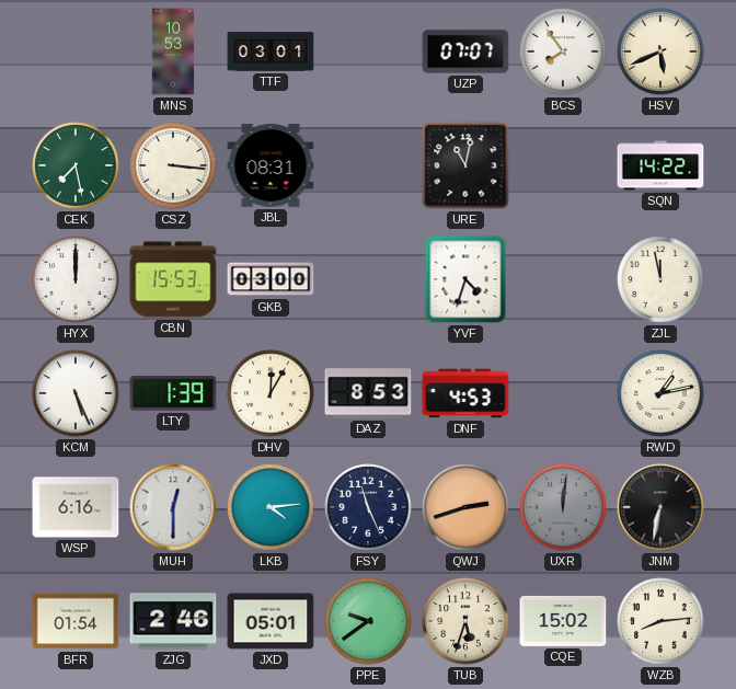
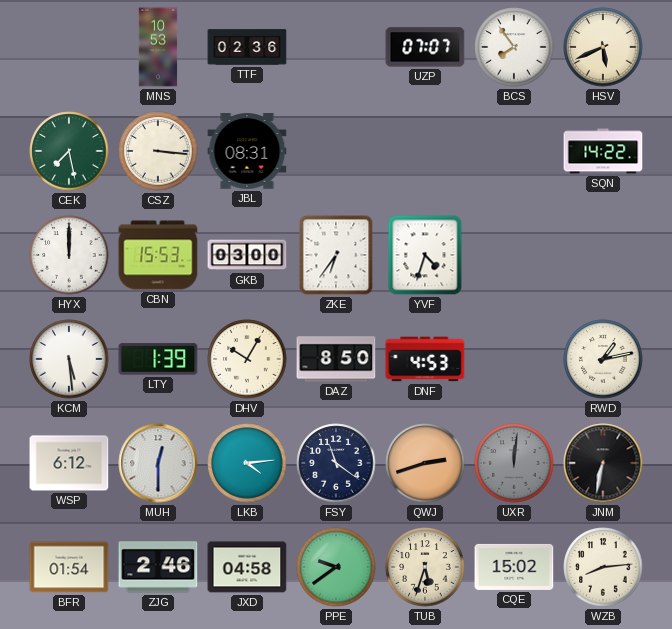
TTF: 03:01 -> 02:36 (247, 47)
URE: 11:02 -> none (465, 165)
ZKE: none -> 6:36 (336, 255)
ZJL: 11:58 -> none (660, 279)
KCM: 5:26 -> 5:29 (69, 359)
DHV: 12:05 -> 10:05 (247, 359)
DAZ: 8:53 -> 8:50 (336, 359)
WSP: 6:16 -> 6:12 (69, 463)
FSY: 11:26 -> 11:21 (336, 463)
JXD: 05:01 -> 04:58 (247, 567)
